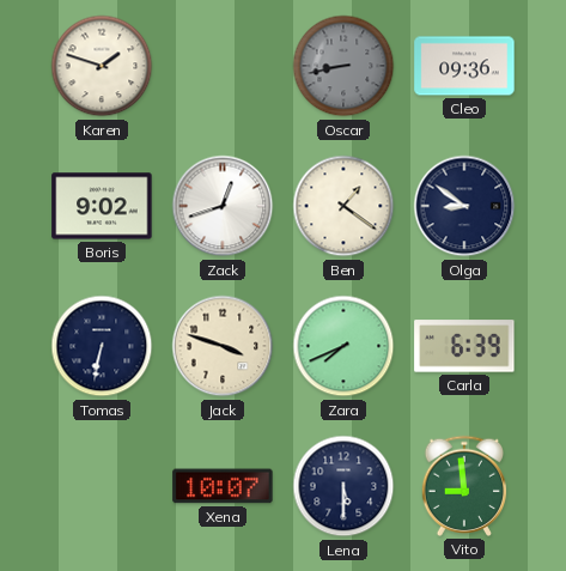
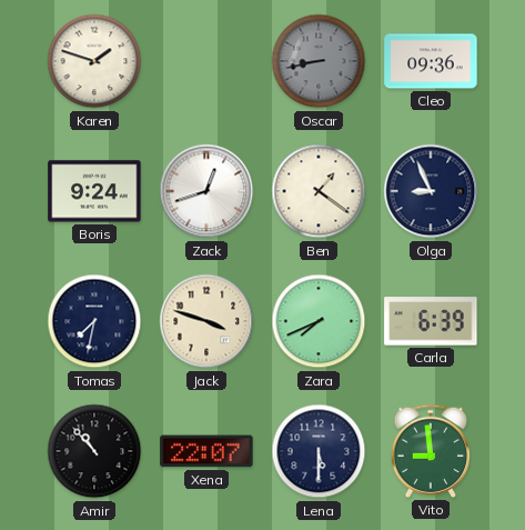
Boris: 9:02 -> 9:24 (94, 191)
Olga: 8:51 -> 8:56 (431, 191)
Tomas: 6:32 -> 7:32 (94, 321)
Amir: none -> 10:53 (94, 451)
Xena: 10:07 -> 22:07 (206, 451)
